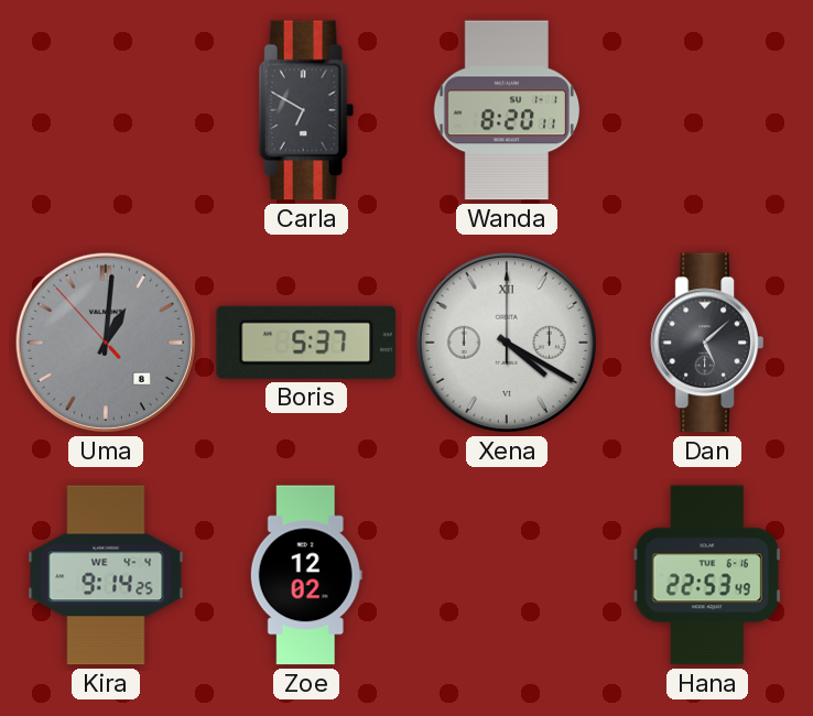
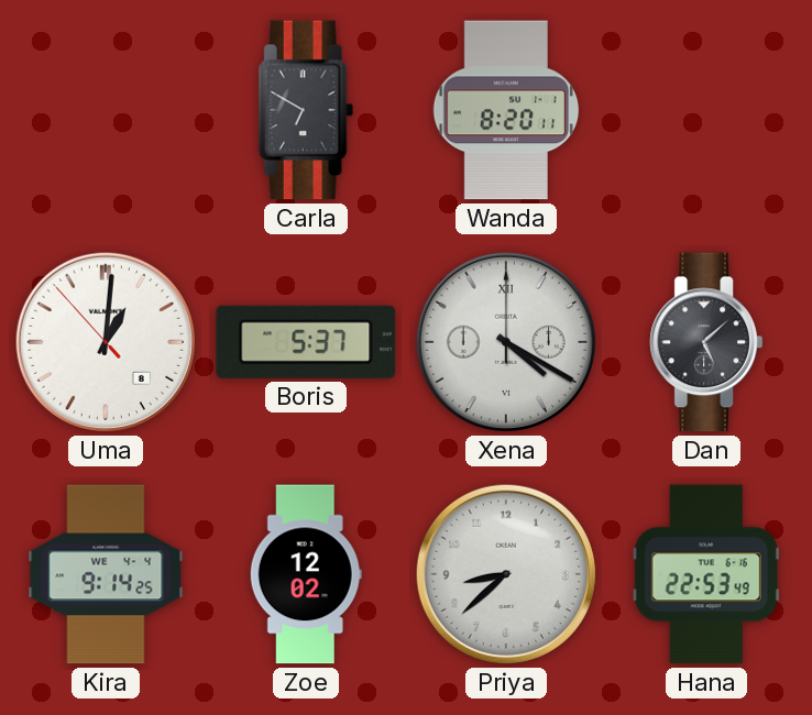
Uma dial: grey -> white (106, 342)
Priya: none -> 8:38 (506, 574)
